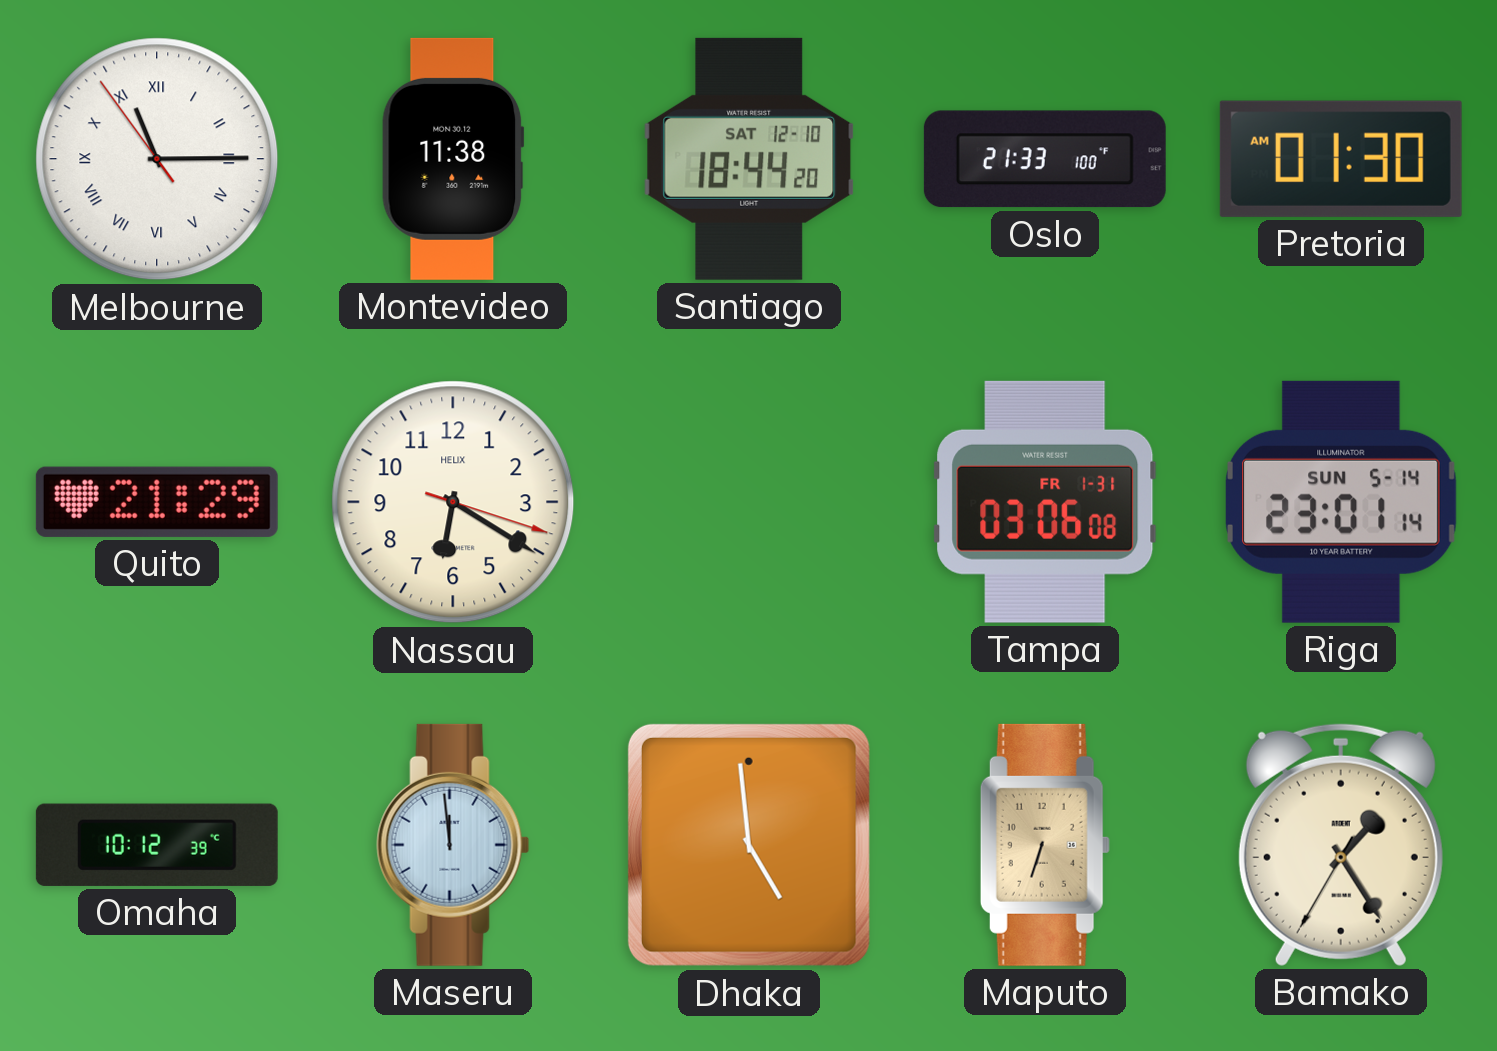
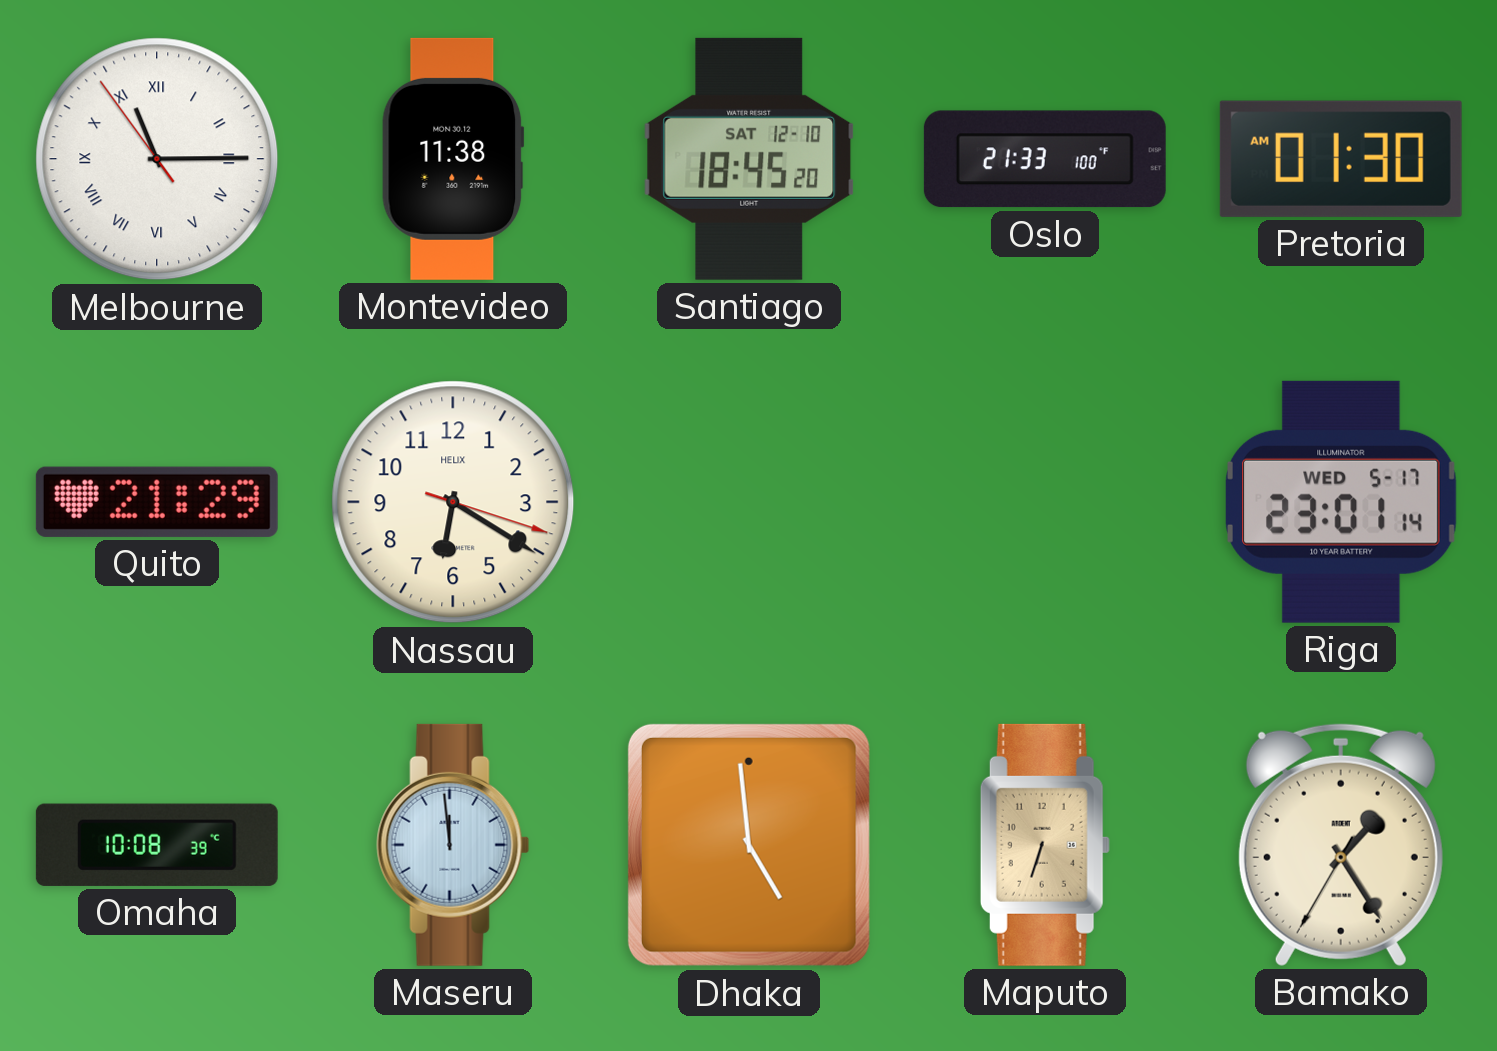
Santiago: 18:44 -> 18:45 (749, 159)
Tampa: 03:06 -> none (1045, 502)
Riga date: SUN 5-14 -> WED 5-17 (1342, 502)
Omaha: 10:12 -> 10:08 (157, 845)
